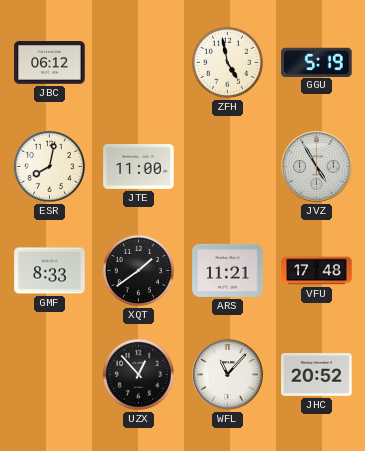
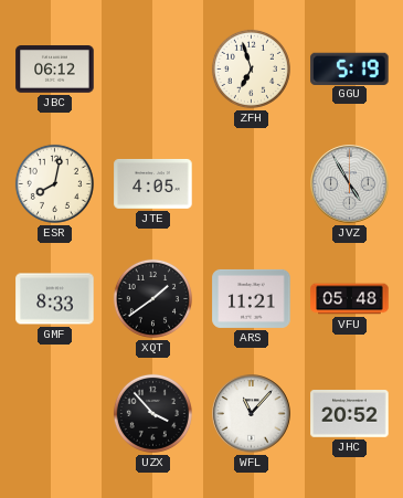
ZFH: 4:58 -> 6:57 (251, 68)
JTE: 11:00 -> 4:05 (153, 183)
VFU: 17:48 -> 05:48 (350, 299)
UZX: 12:53 -> 3:53 (152, 413)
